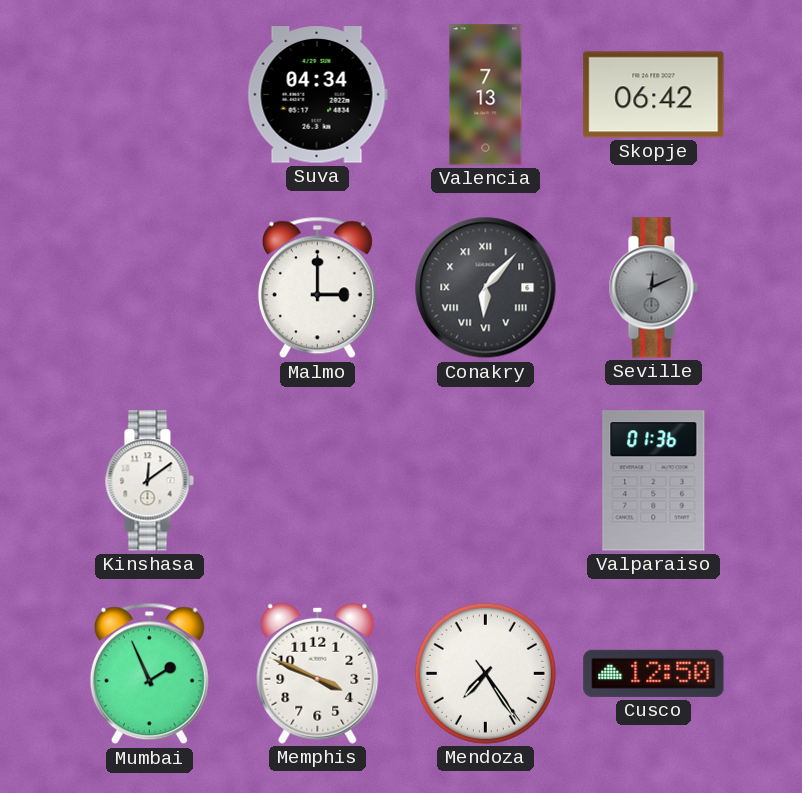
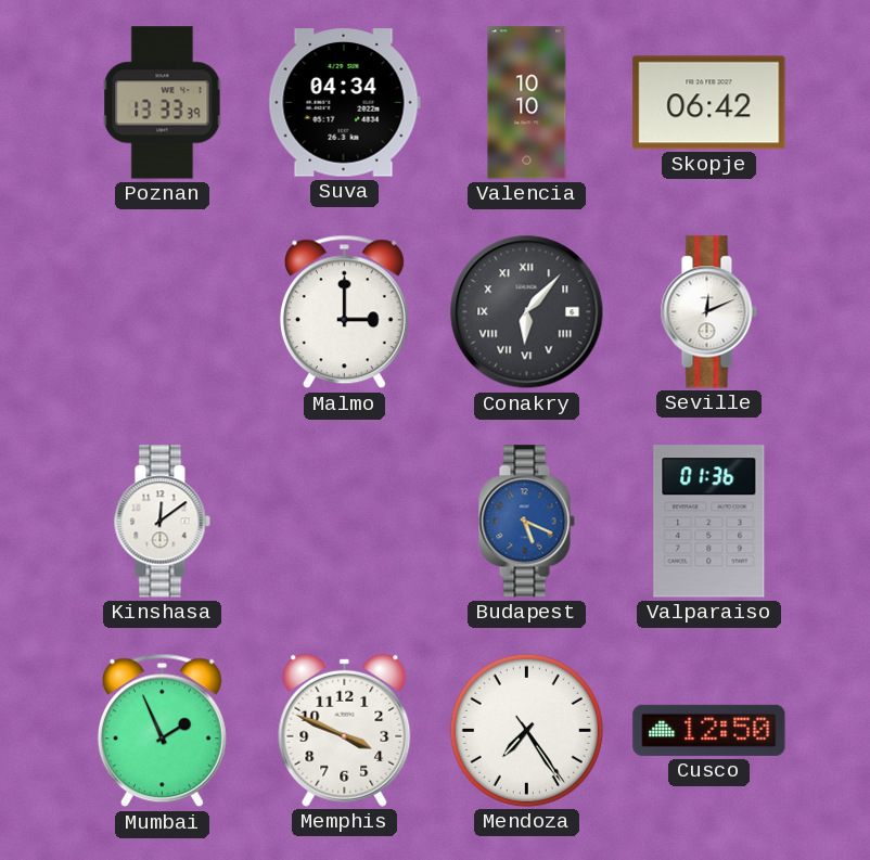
Poznan: none -> 13:33 (163, 103)
Valencia: 7:13 -> 10:10 (527, 103)
Seville dial: grey -> white (708, 312)
Budapest: none -> 5:19 (526, 522)
